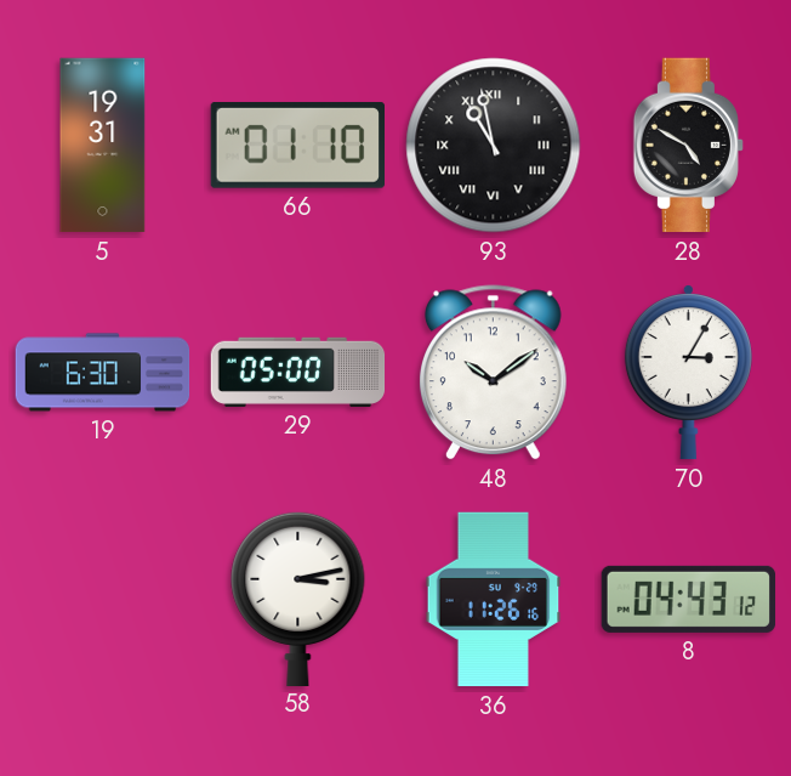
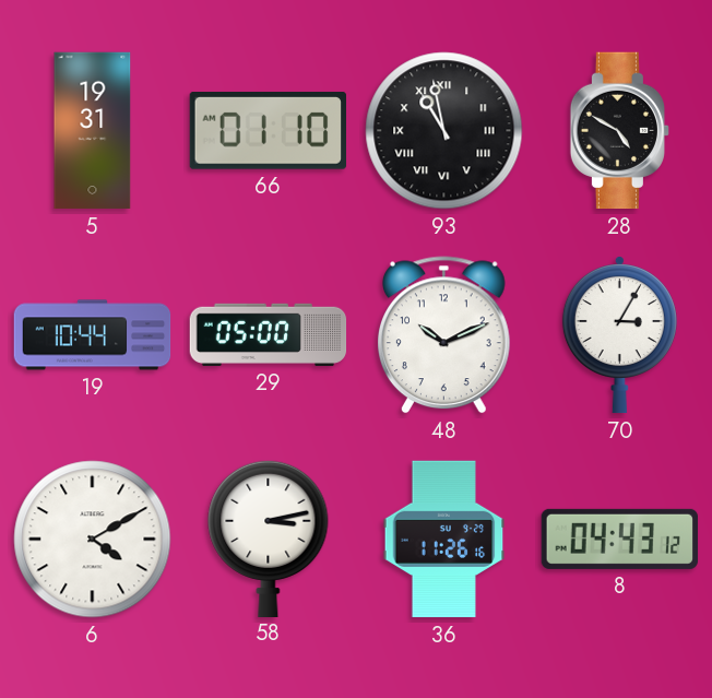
19: 6:30 -> 10:44 (93, 335)
48: 10:09 -> 10:11 (443, 335)
6: none -> 4:10 (93, 540)
